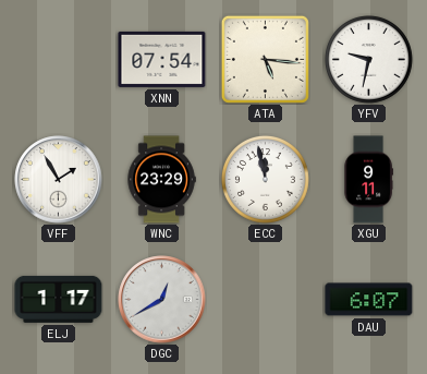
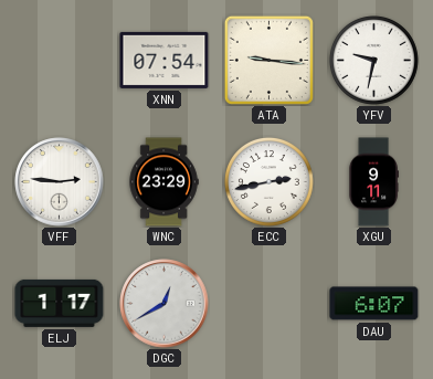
ATA: 5:16 -> 9:16 (268, 60)
VFF: 1:55 -> 2:46 (60, 182)
ECC: 11:58 -> 2:43 (268, 181)
